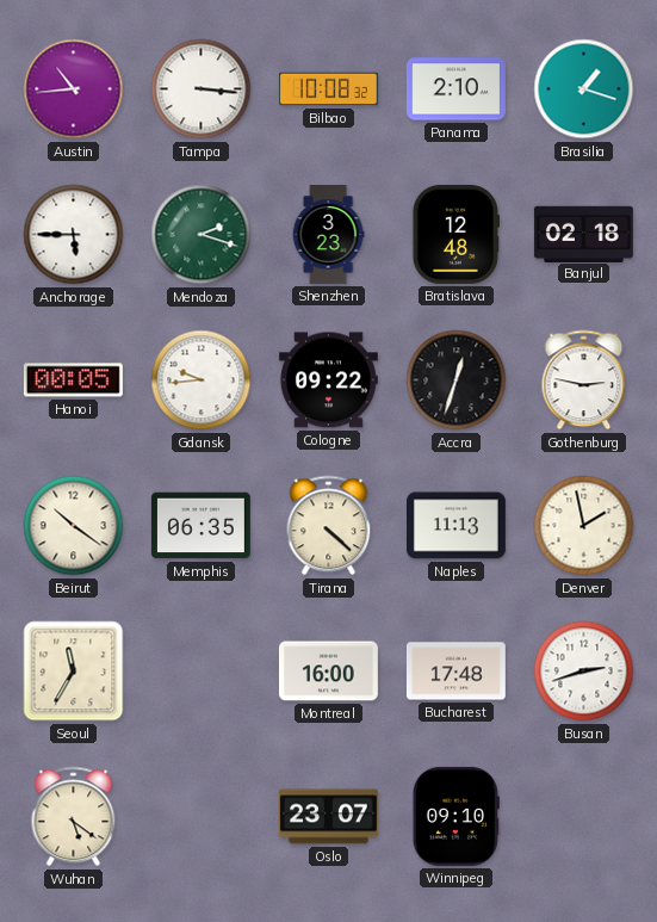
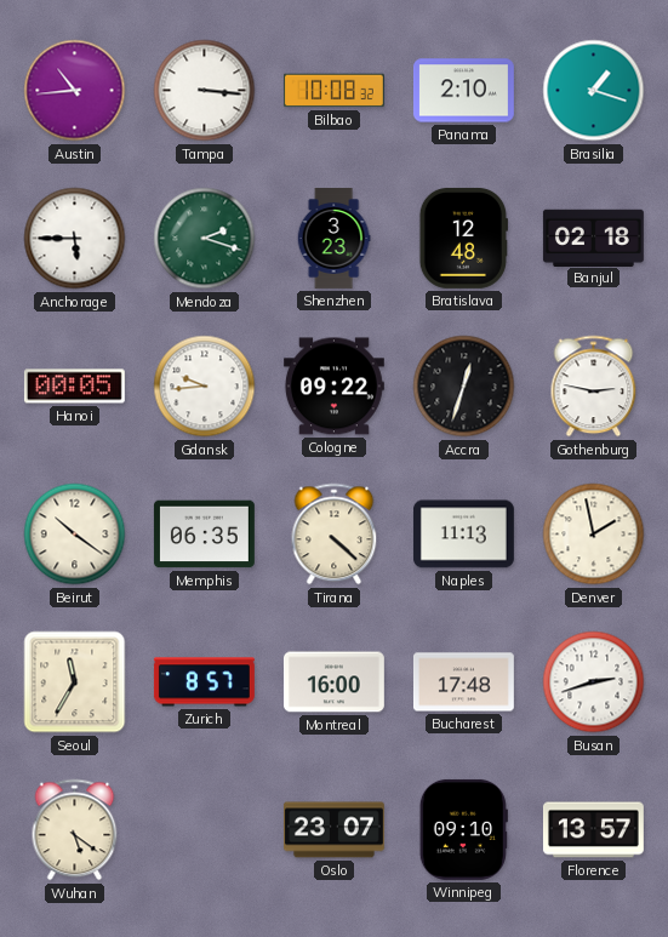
Zurich: none -> 8:57 (204, 682)
Florence: none -> 13:57 (593, 830)
